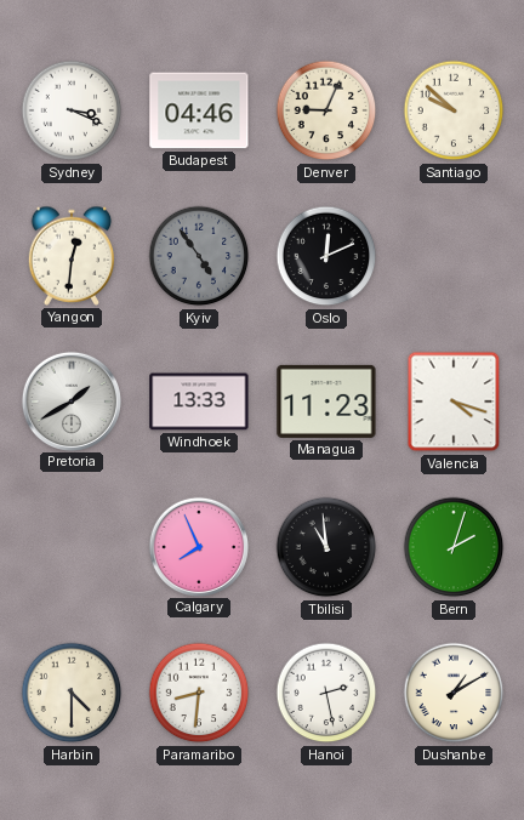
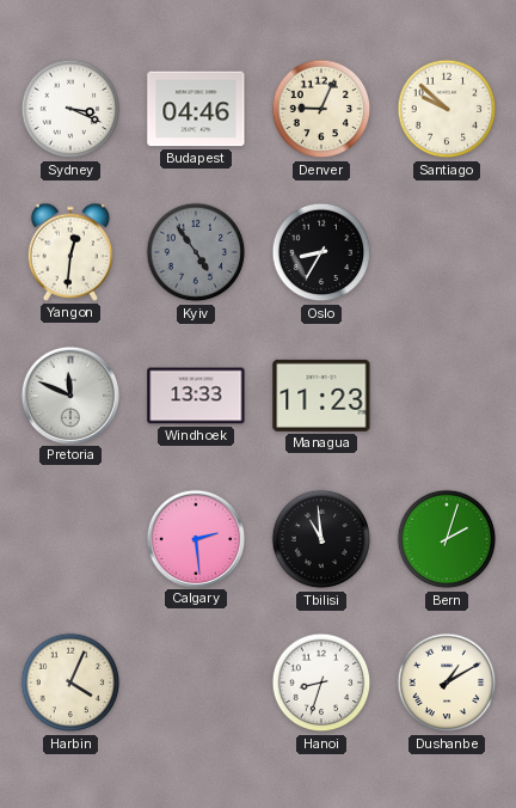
Oslo: 12:11 -> 8:35 (321, 252)
Pretoria: 1:40 -> 11:49 (69, 394)
Valencia: 4:18 -> none (454, 402)
Calgary: 7:56 -> 2:29 (195, 538)
Harbin: 4:30 -> 4:04 (70, 682)
Paramaribo: 8:31 -> none (199, 693)
Hanoi: 2:28 -> 8:33 (321, 682)
